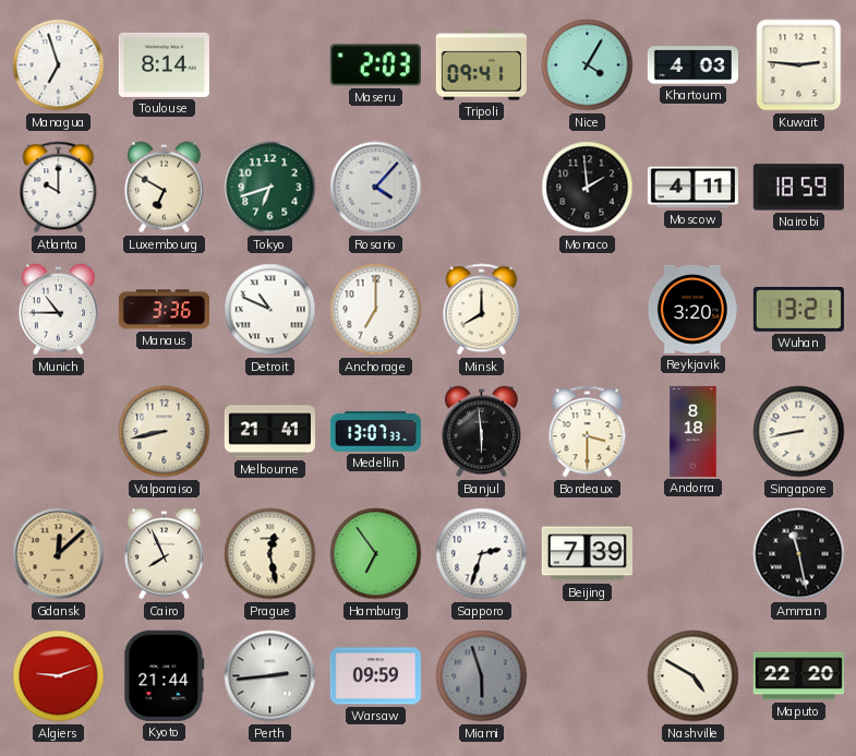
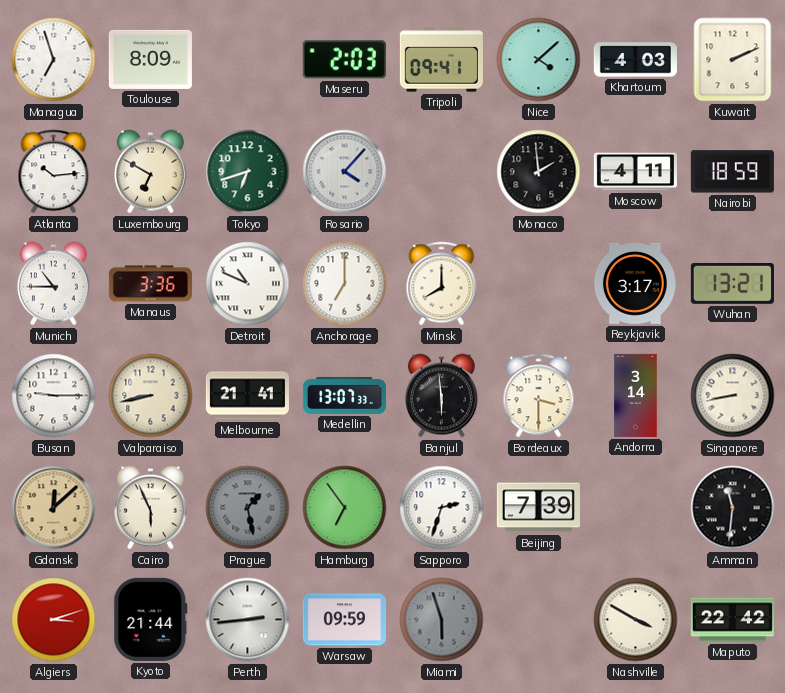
Toulouse: 8:14 -> 8:09 (150, 59)
Nice: 4:05 -> 4:08 (539, 60)
Kuwait: 2:46 -> 2:11 (733, 60)
Atlanta: 10:00 -> 10:14 (54, 172)
Reykjavik: 3:20 -> 3:17 (635, 283)
Busan: none -> 9:15 (54, 396)
Andorra: 8:18 -> 3:14 (636, 395)
Cairo: 7:56 -> 5:56 (150, 508)
Prague: 12:28 -> 1:28 (248, 508)
Prague dial: cream -> grey (248, 508)
Amman: 11:28 -> 11:31 (733, 508)
Algiers: 9:12 -> 3:12 (54, 620)
Nashville: 4:50 -> 3:50 (636, 620)
Maputo: 22:20 -> 22:42 (732, 620)
